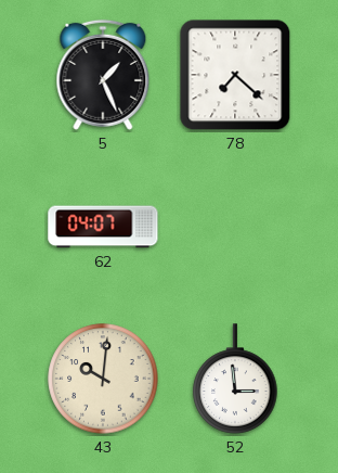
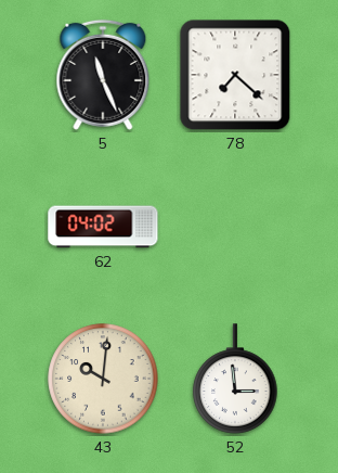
5: 1:26 -> 11:26 (103, 75)
62: 04:07 -> 04:02 (103, 227)
